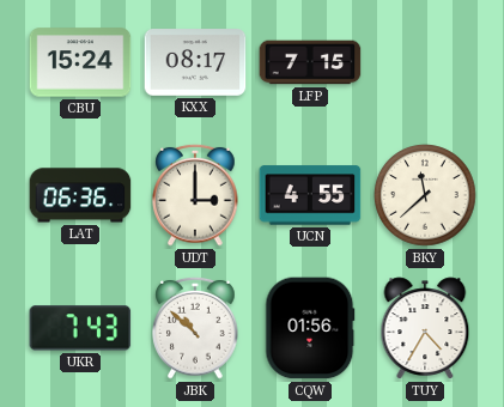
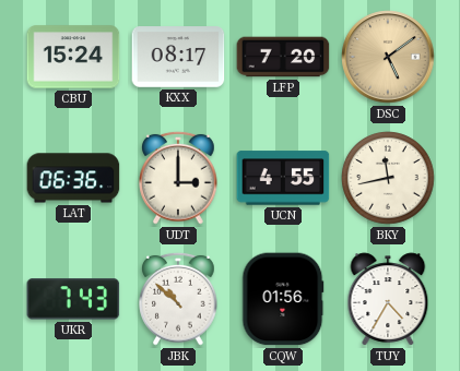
LFP: 7:15 -> 7:20 (283, 57)
DSC: none -> 5:09 (388, 57)
BKY: 11:38 -> 11:43 (388, 178)
